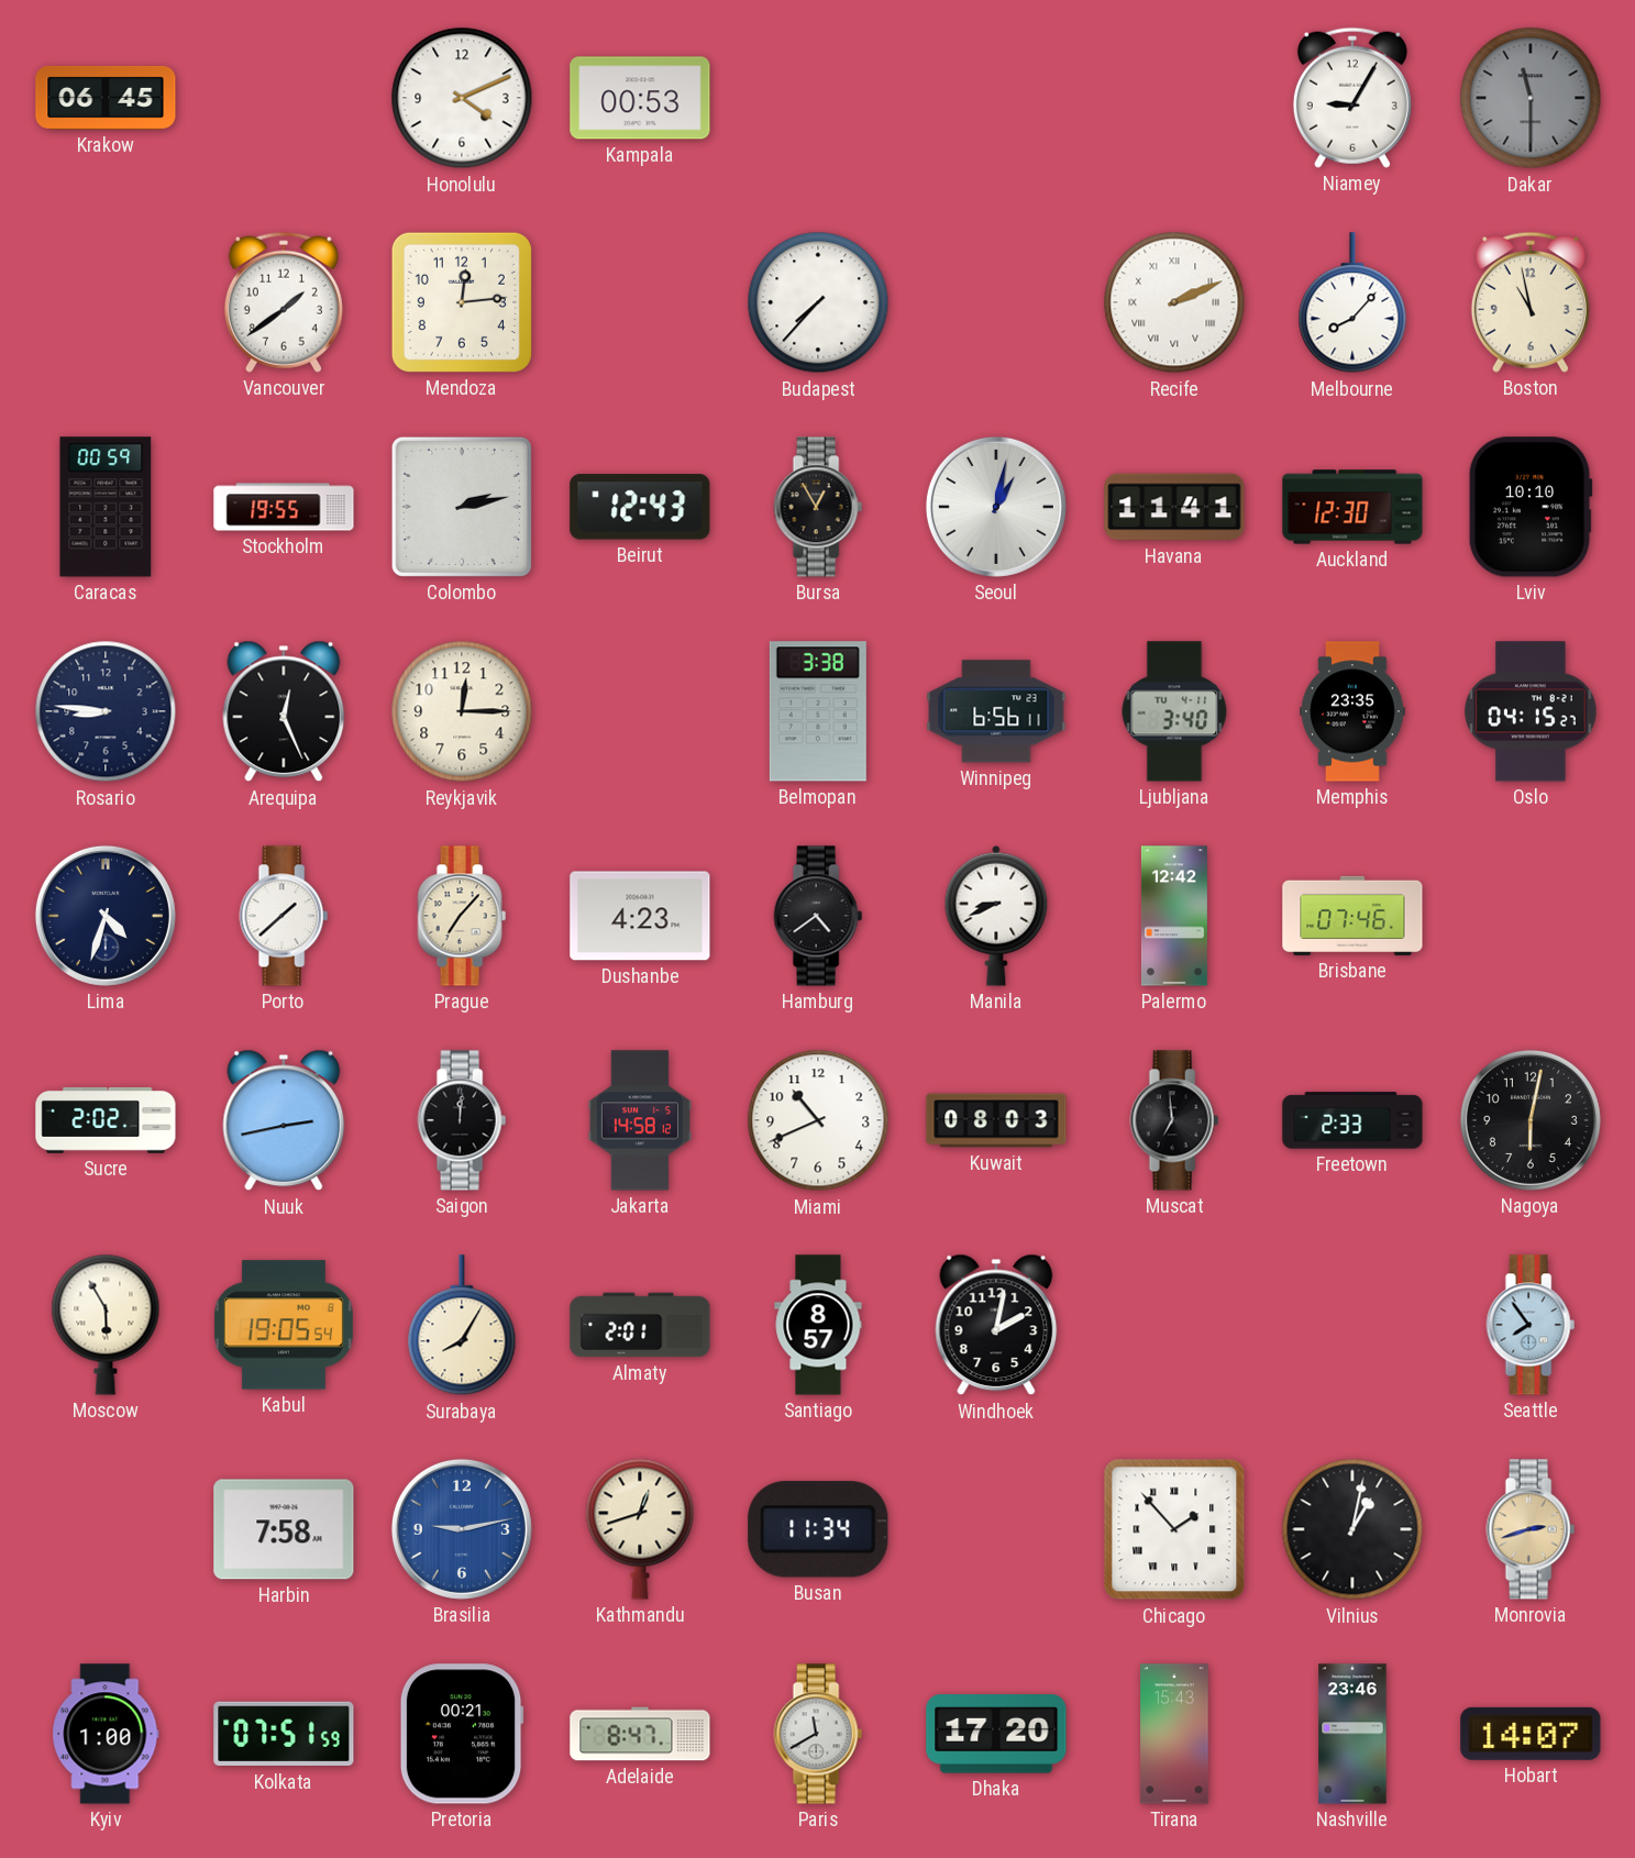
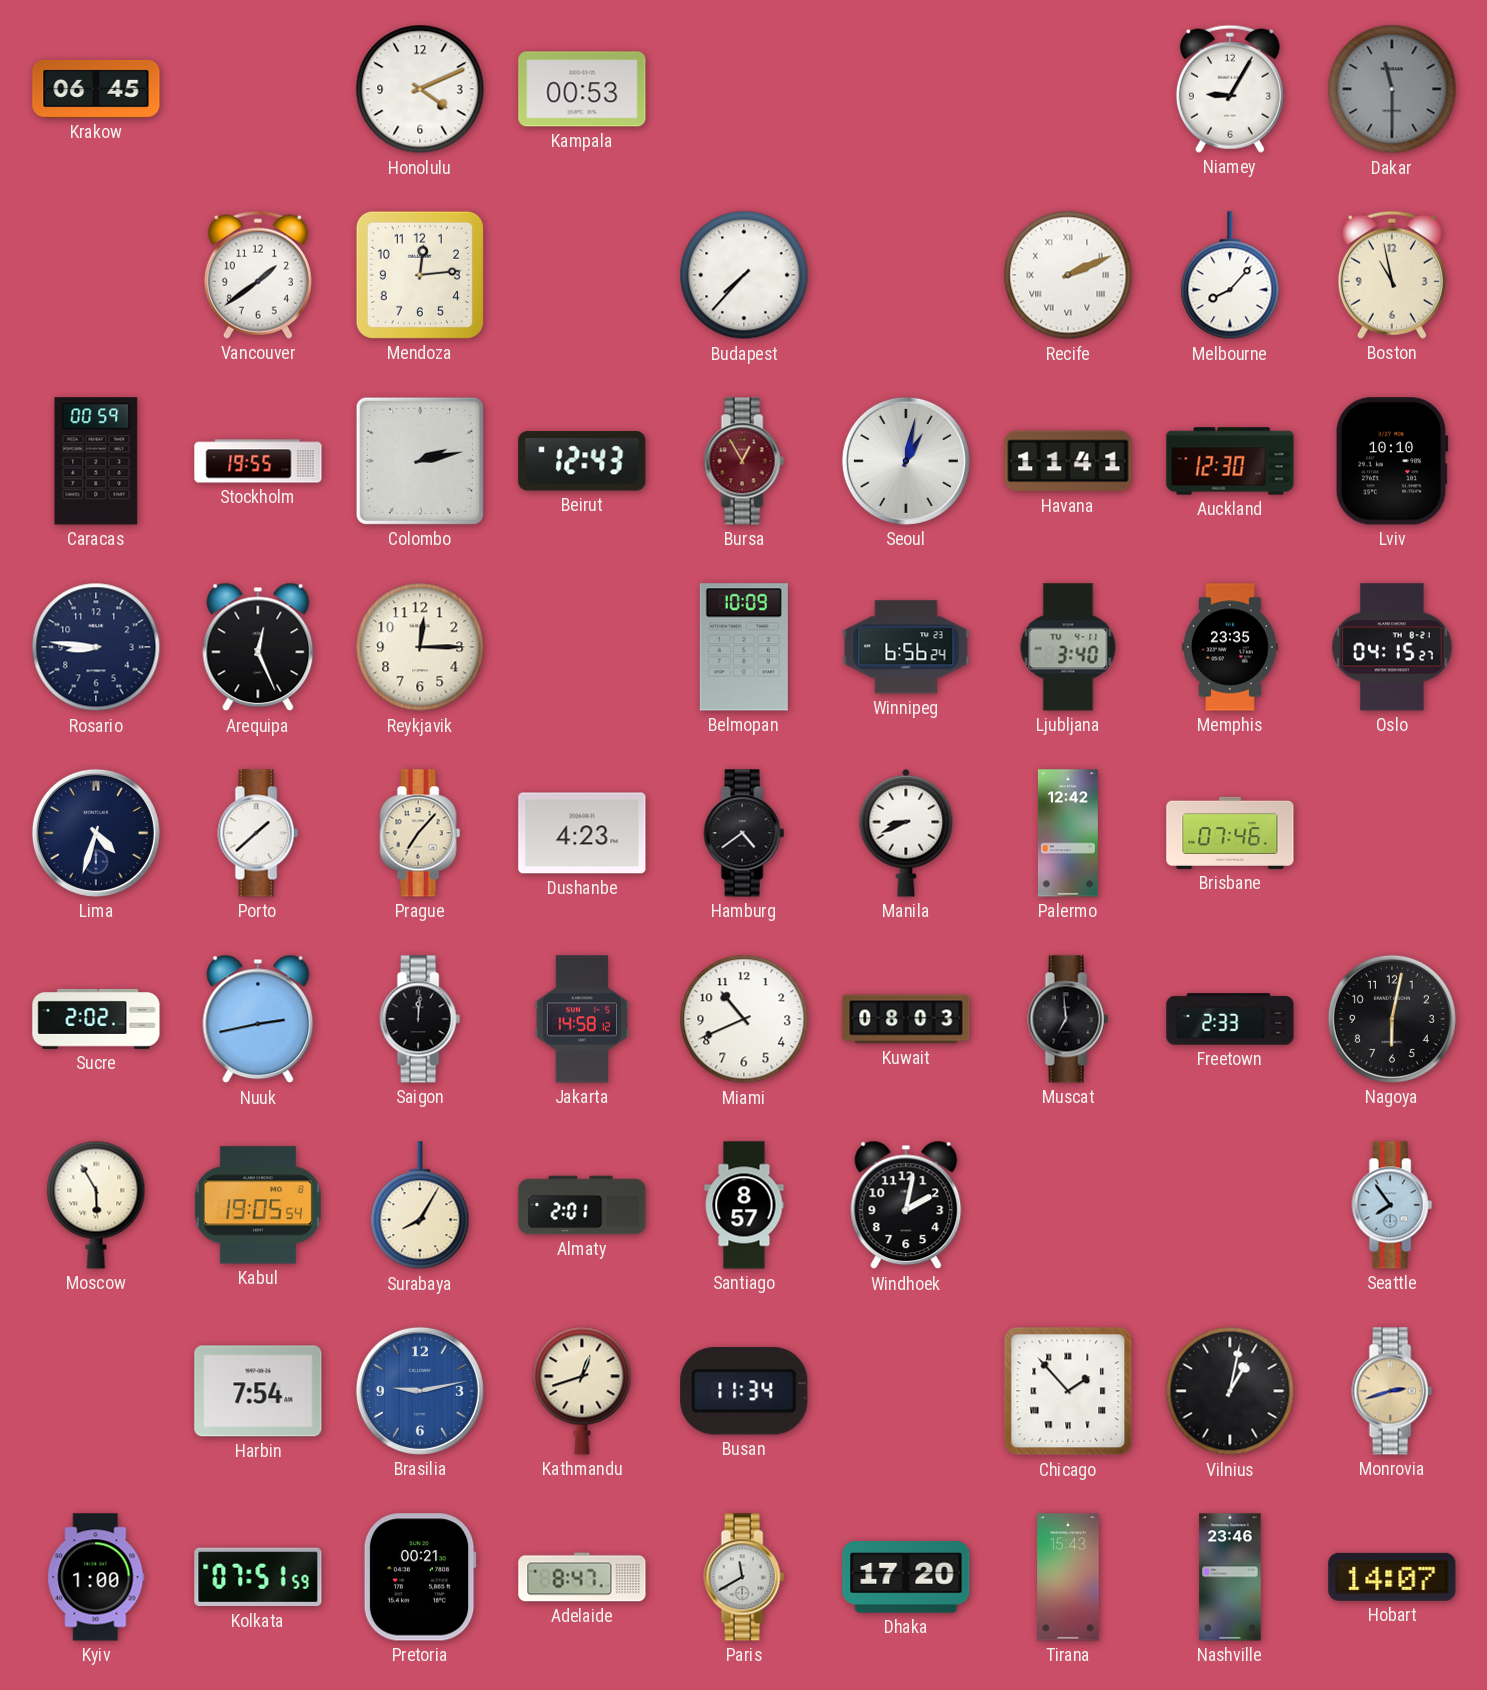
Bursa dial: black -> burgundy (744, 461)
Belmopan: 3:38 -> 10:09 (744, 647)
Winnipeg: 6:56:11 -> 6:56:24 (906, 647)
Harbin: 7:58 -> 7:54 (258, 1391)
